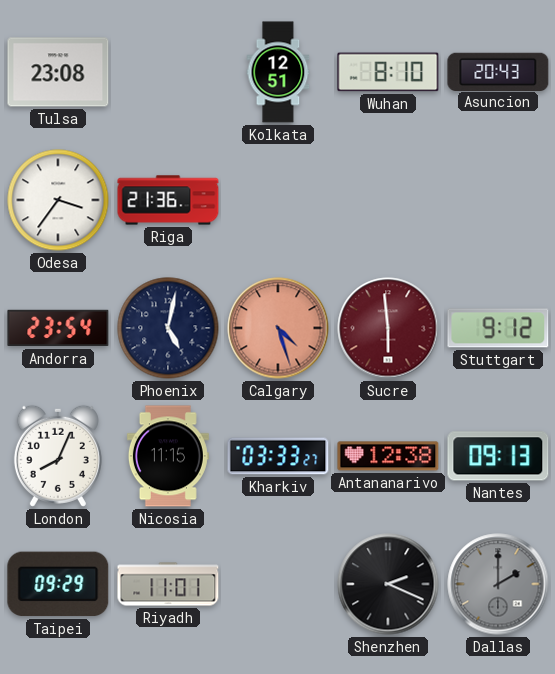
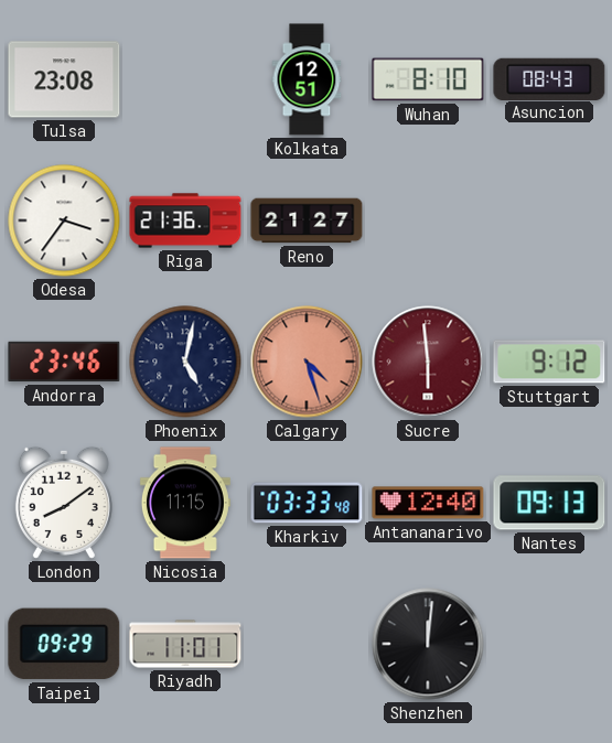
Asuncion: 20:43 -> 08:43 (549, 78)
Reno: none -> 21:27 (307, 220)
Andorra: 23:54 -> 23:46 (64, 362)
London: 8:04 -> 8:09 (64, 503)
Kharkiv: 03:33:27 -> 03:33:48 (307, 503)
Antananarivo: 12:38 -> 12:40 (428, 503)
Shenzhen: 2:19 -> 12:01 (428, 644)
Dallas: 2:00 -> none (498, 584)
